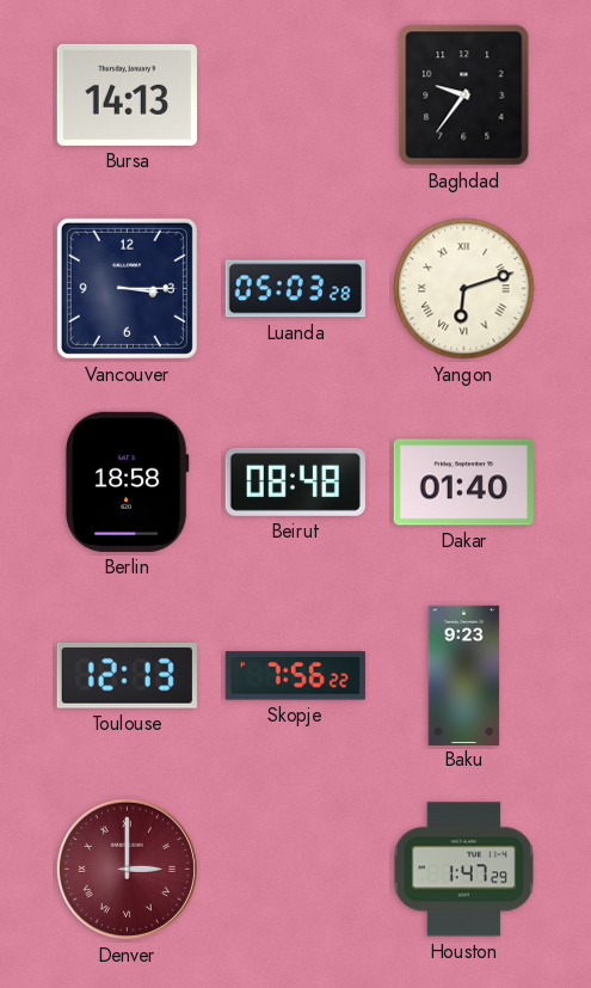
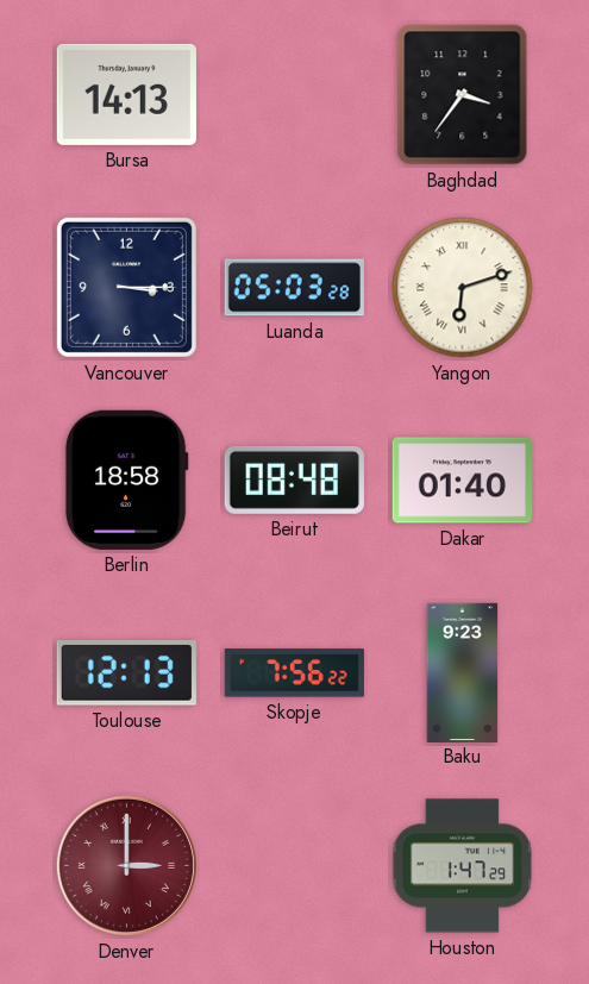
Baghdad: 9:36 -> 3:36 (463, 95)
